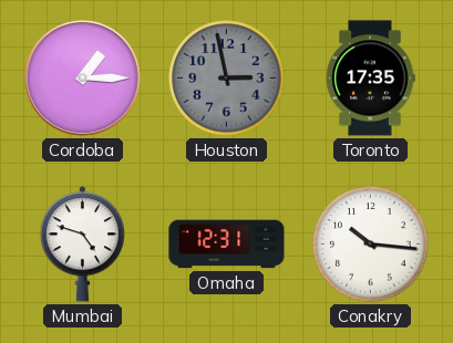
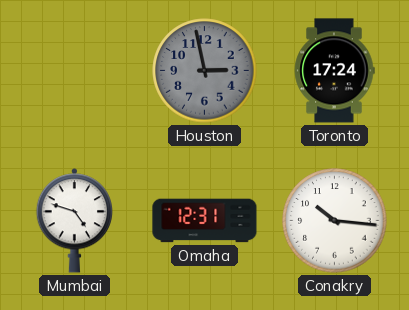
Cordoba: 1:15 -> none (82, 77)
Toronto: 17:35 -> 17:24 (334, 71)
